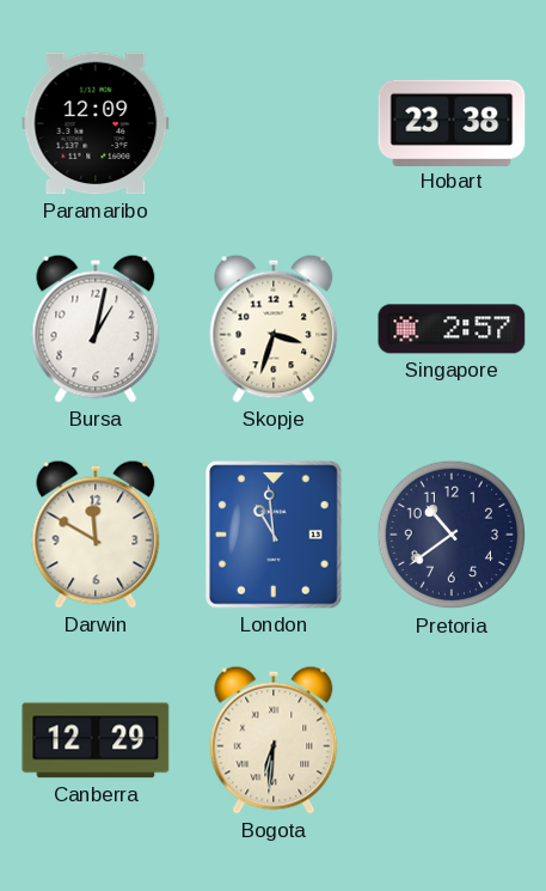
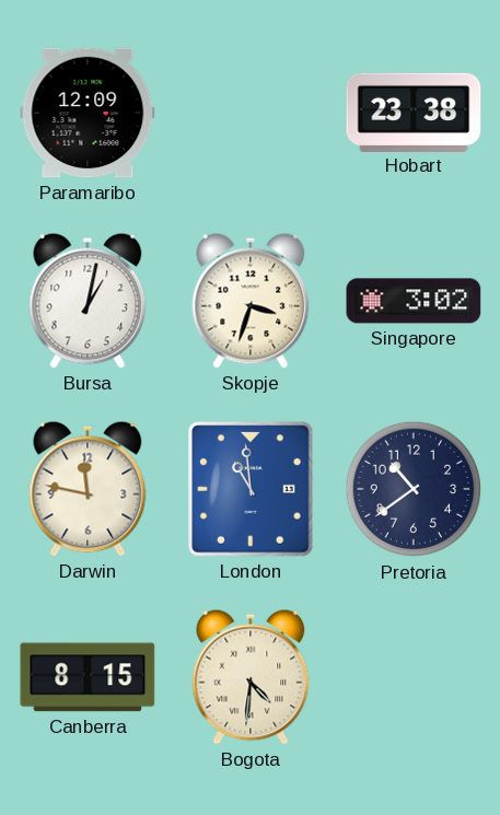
Singapore: 2:57 -> 3:02 (414, 301)
Darwin: 11:50 -> 11:47 (88, 489)
Canberra: 12:29 -> 8:15 (88, 677)
Bogota: 6:31 -> 4:31 (251, 677)
